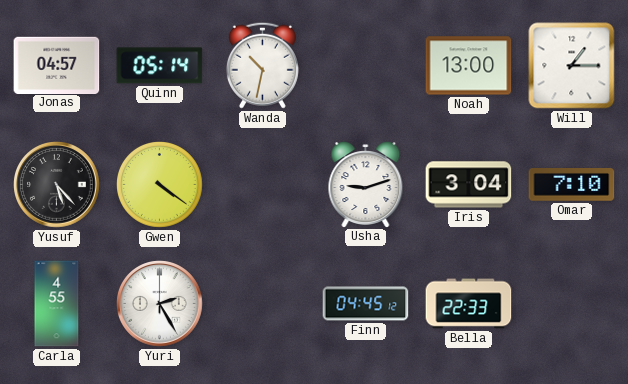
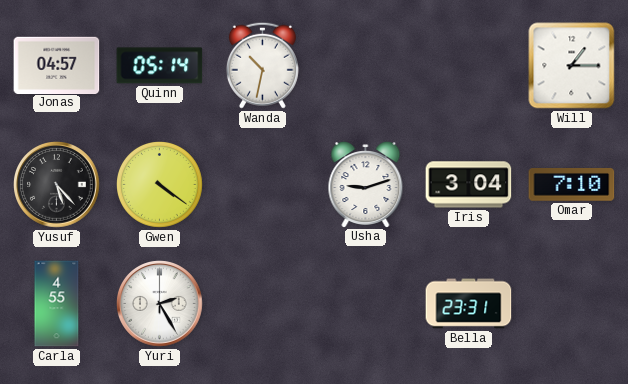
Noah: 13:00 -> none (469, 66)
Finn: 04:45 -> none (366, 304)
Bella: 22:33 -> 23:31 (469, 304)
